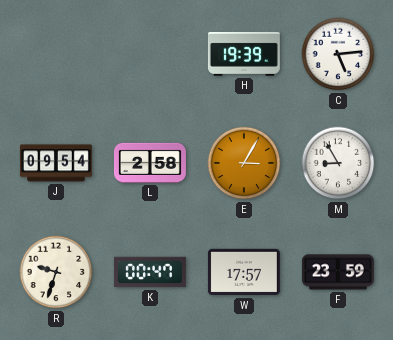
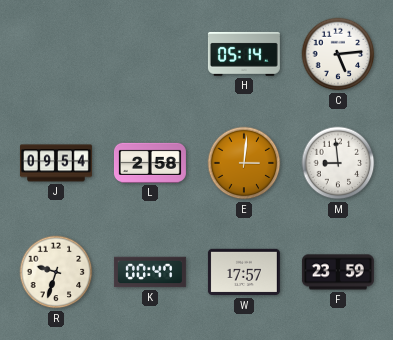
H: 19:39 -> 05:14 (244, 54)
E: 3:05 -> 3:01 (244, 163)
M: 8:55 -> 8:59 (338, 163)
